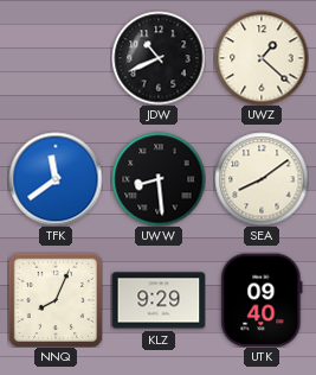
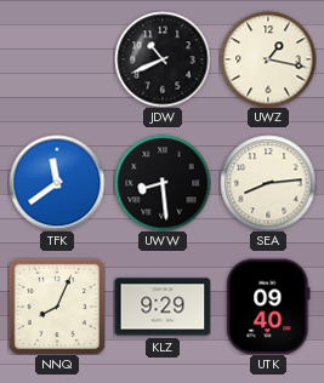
UWZ: 1:22 -> 1:17 (268, 59)
SEA: 8:09 -> 8:14 (268, 183)
